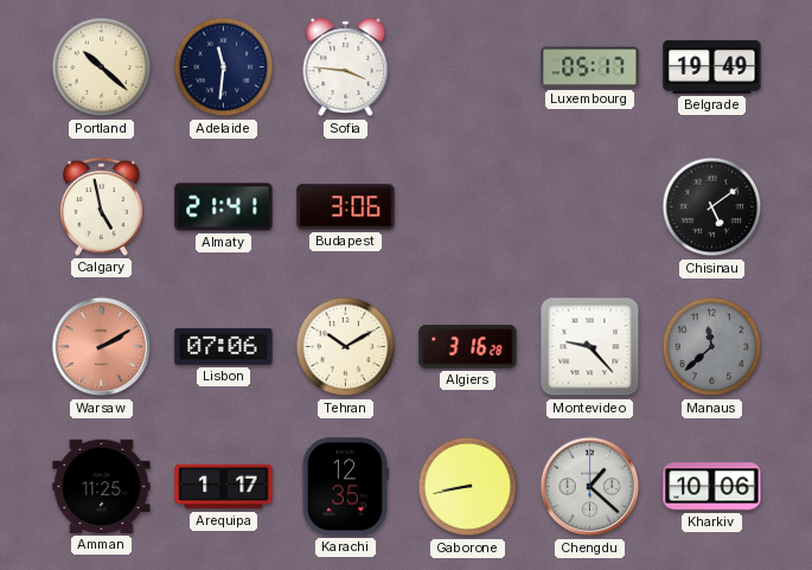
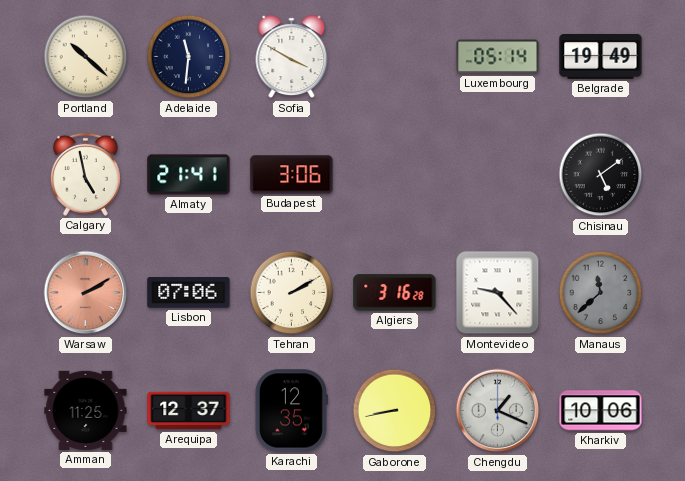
Sofia: 3:46 -> 3:50 (292, 57)
Luxembourg: 05:17 -> 05:14 (498, 57)
Tehran: 10:10 -> 2:10 (292, 293)
Arequipa: 1:17 -> 12:37 (189, 411)
Chengdu: 1:22 -> 1:19 (498, 411)
